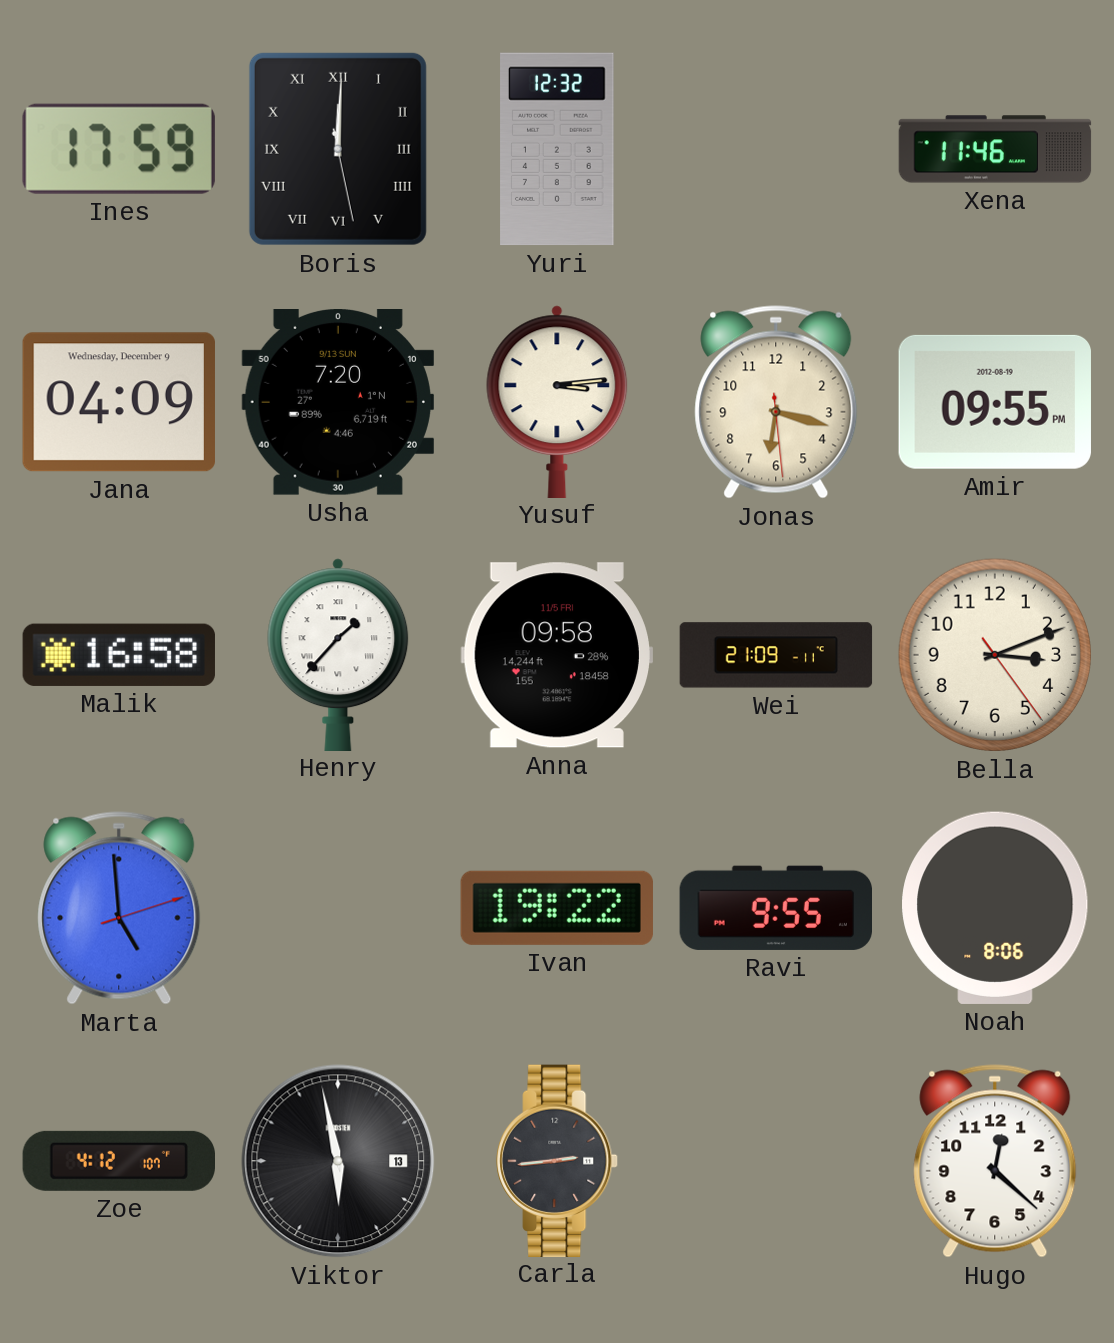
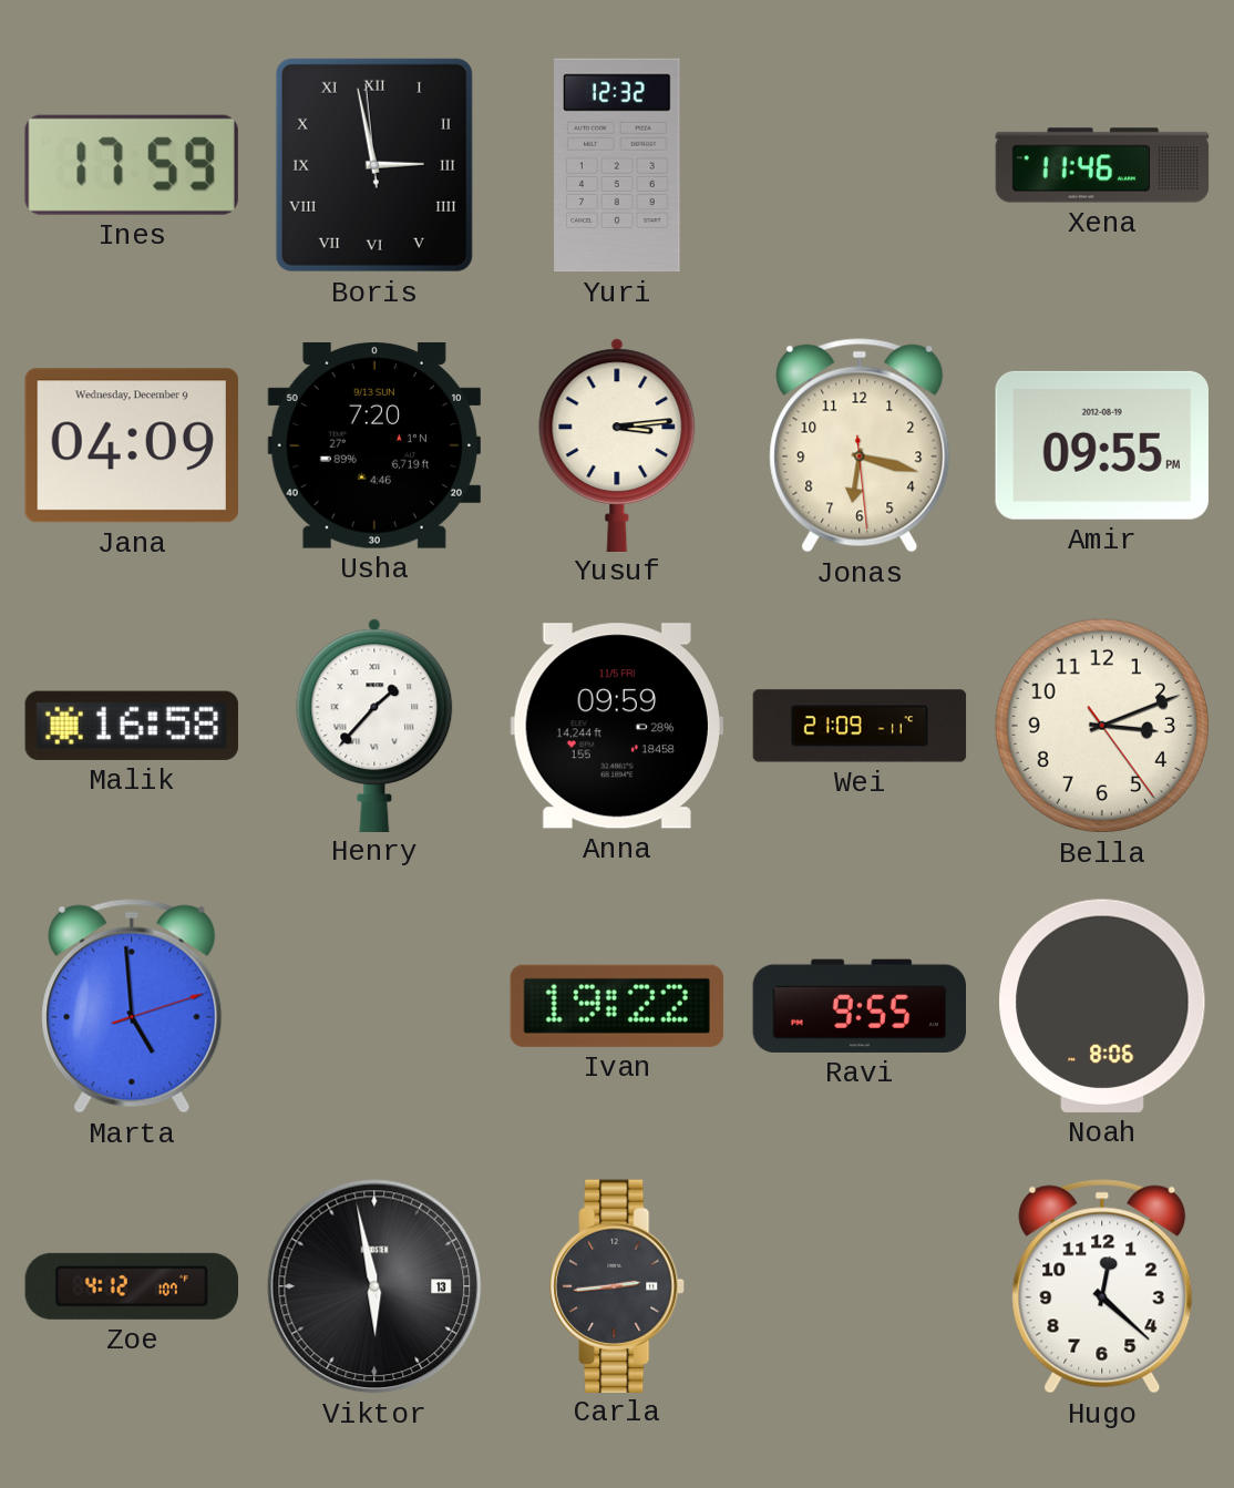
Boris: 12:00 -> 2:57 (374, 165)
Anna: 09:58 -> 09:59 (617, 726)
